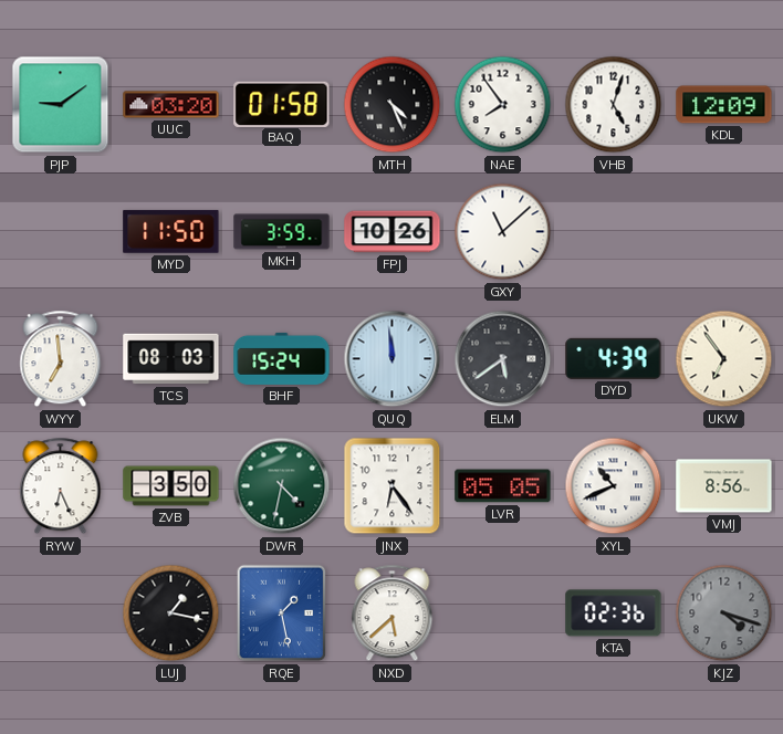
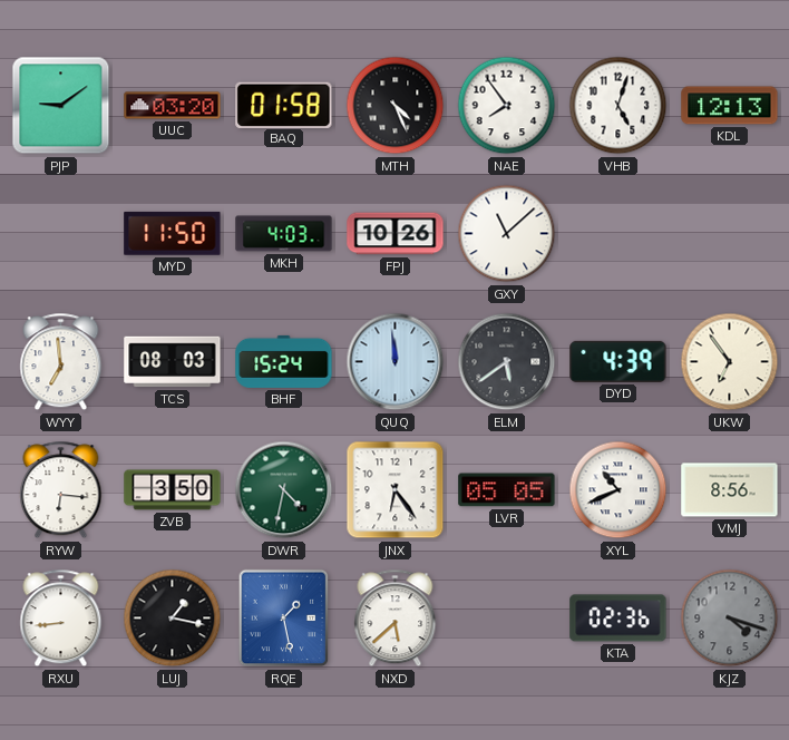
KDL: 12:09 -> 12:13 (730, 106)
MKH: 3:59 -> 4:03 (284, 234)
RYW: 6:26 -> 6:16 (61, 490)
RXU: none -> 8:44 (61, 619)
